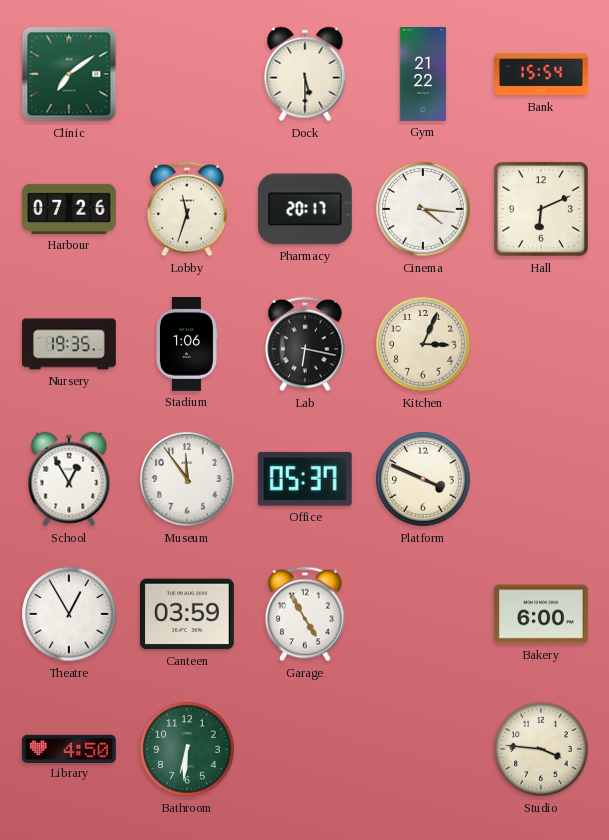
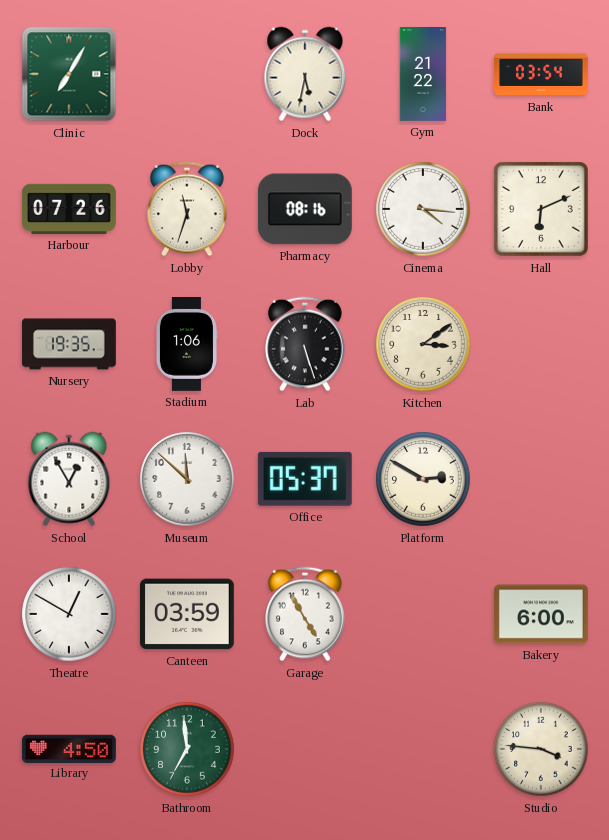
Clinic: 7:09 -> 7:05 (69, 74)
Dock: 5:30 -> 5:32 (305, 74)
Bank: 15:54 -> 03:54 (542, 74)
Pharmacy: 20:17 -> 08:16 (305, 209)
Lab: 6:17 -> 5:27 (305, 344)
Kitchen: 3:04 -> 3:09 (423, 344)
Museum: 11:54 -> 11:52 (187, 479)
Platform: 3:49 -> 2:50 (423, 479)
Theatre: 12:55 -> 12:50 (69, 614)
Bathroom: 6:31 -> 6:59 (187, 749)
